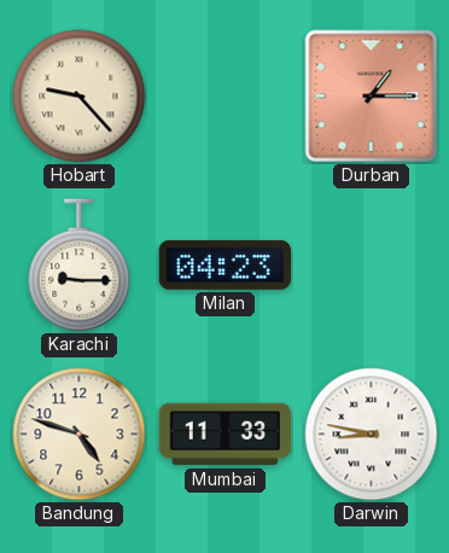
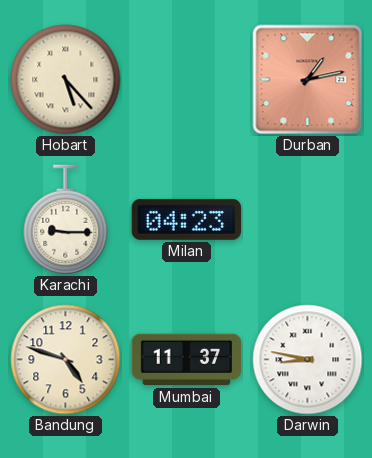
Hobart: 9:23 -> 5:23 (66, 80)
Durban: 1:15 -> 1:13 (308, 80)
Mumbai: 11:33 -> 11:37 (187, 360)
